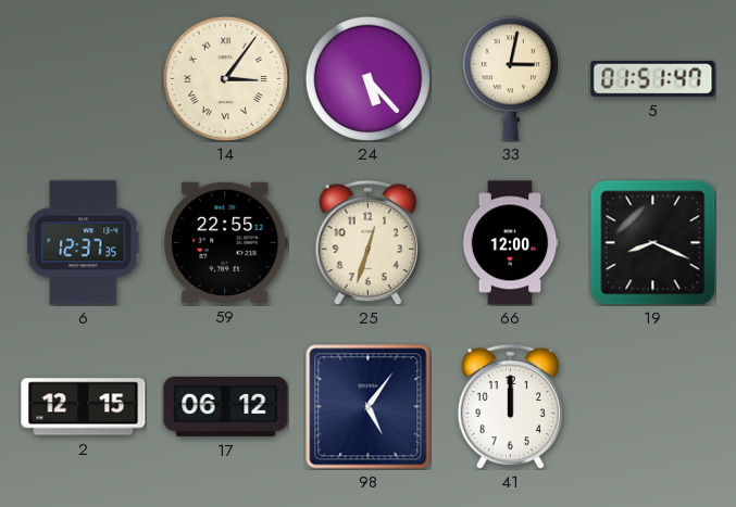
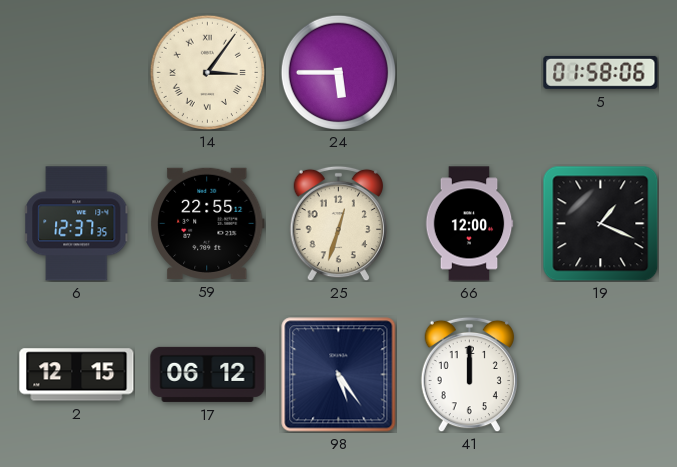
24: 5:23 -> 5:45 (338, 72)
33: 3:02 -> none (510, 79)
5: 01:51 -> 01:58 (601, 72)
19: 8:19 -> 1:19 (600, 223)
98: 5:06 -> 5:24 (339, 375)
